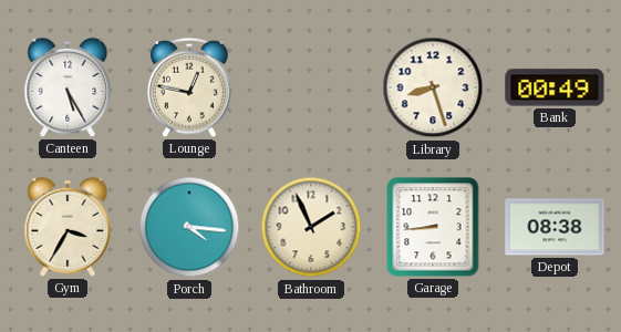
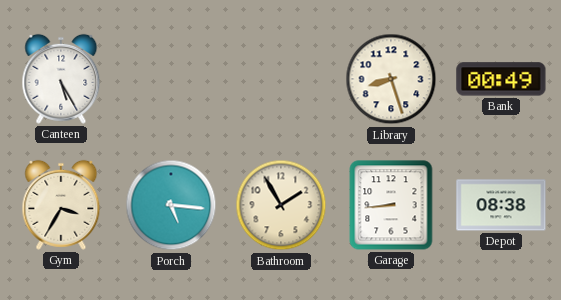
Lounge: 12:47 -> none (190, 87)
Porch: 4:16 -> 5:16 (171, 205)
Bathroom: 1:56 -> 1:55 (281, 205)
